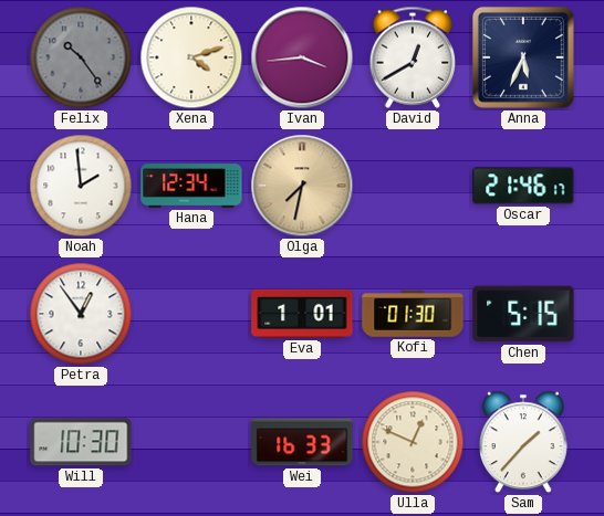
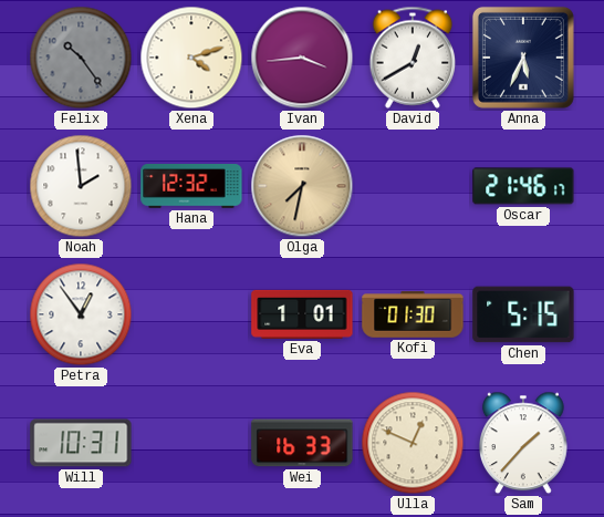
Hana: 12:34 -> 12:32 (191, 186)
Will: 10:30 -> 10:31 (81, 443)
